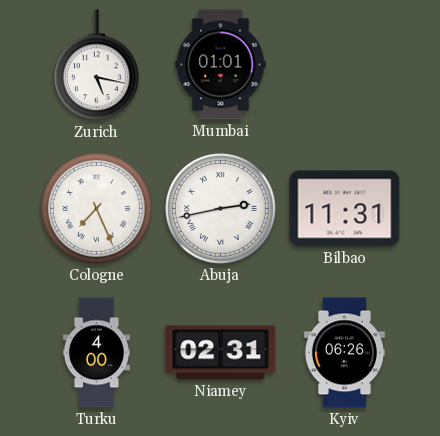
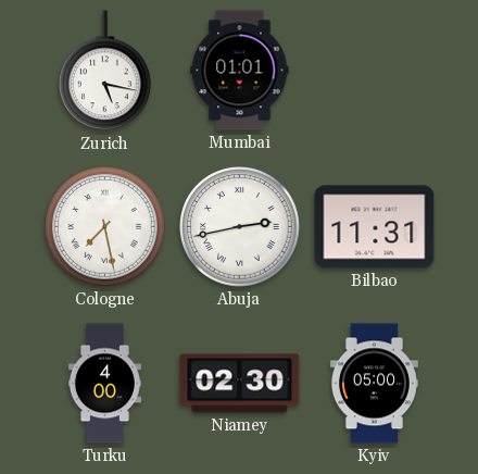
Cologne: 7:26 -> 7:28 (105, 227)
Niamey: 02:31 -> 02:30 (240, 384)
Kyiv: 06:26 -> 05:00 (374, 384)
